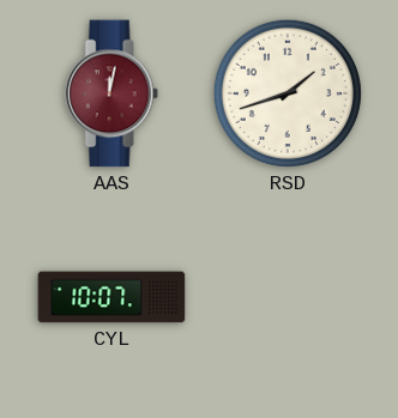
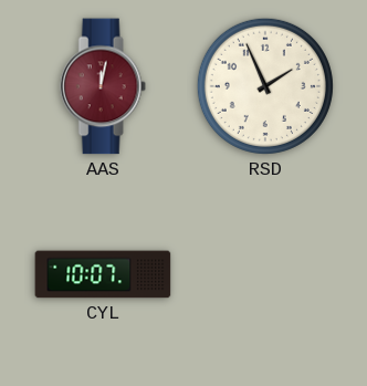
RSD: 1:42 -> 1:56 (265, 86)
